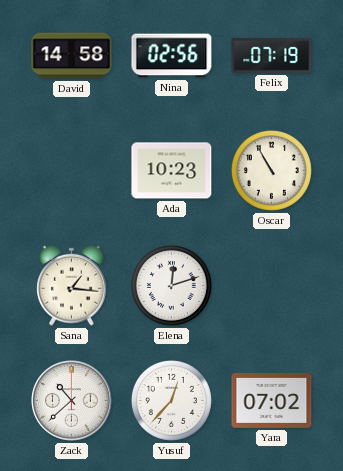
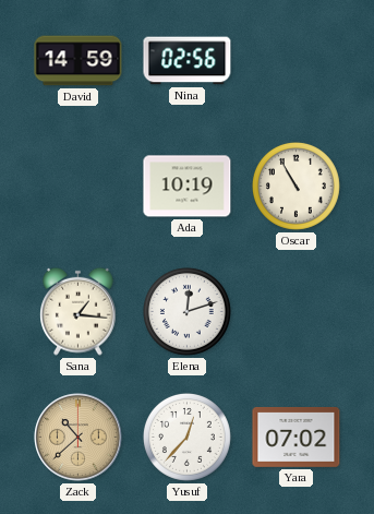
David: 14:58 -> 14:59 (79, 61)
Felix: 07:19 -> none (272, 56)
Ada: 10:23 -> 10:19 (188, 187)
Zack dial: white -> champagne (79, 438)
